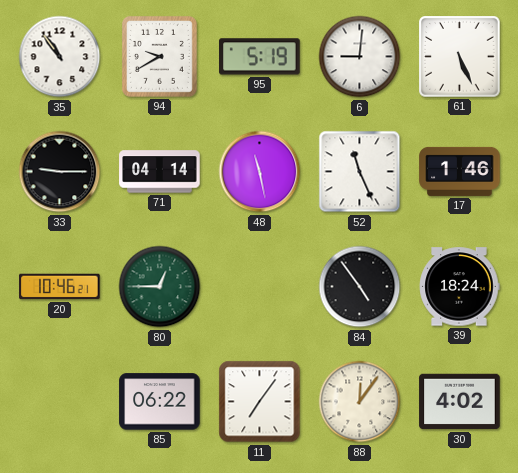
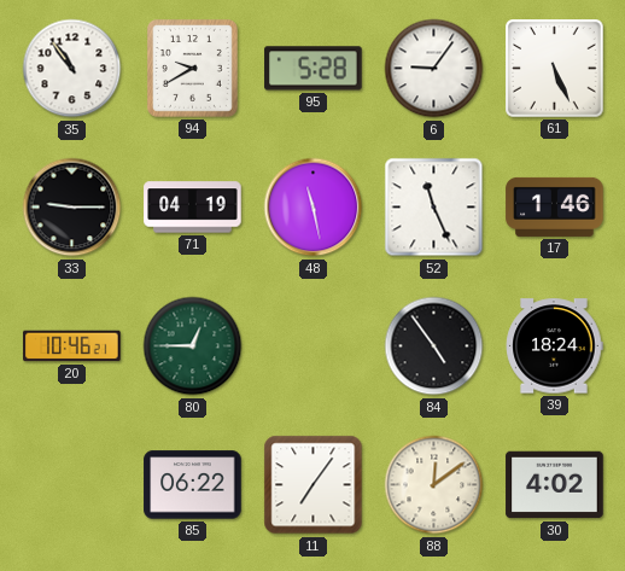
95: 5:19 -> 5:28 (314, 69)
6: 9:01 -> 9:06 (434, 69)
71: 04:14 -> 04:19 (193, 208)
88: 12:06 -> 12:09 (434, 485)
